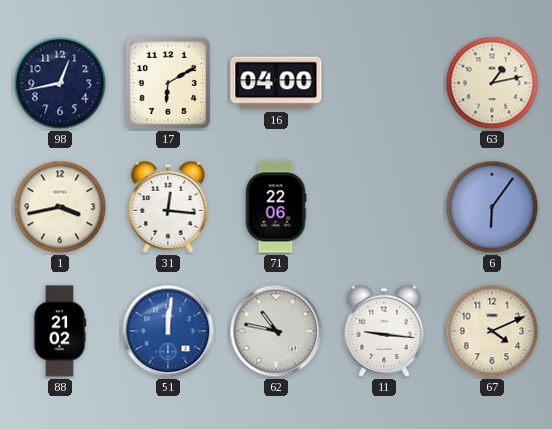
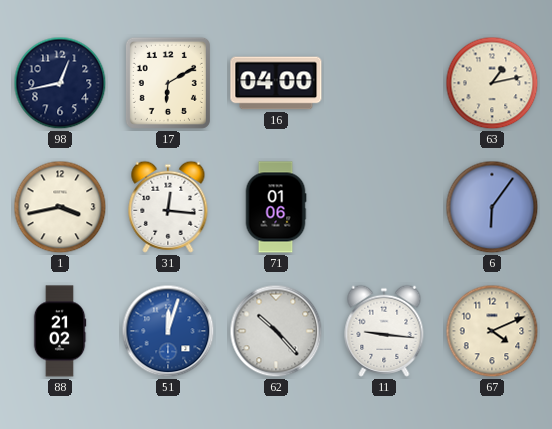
71: 22:06 -> 01:06 (276, 207)
51: 12:01 -> 12:03 (168, 331)
62: 10:47 -> 10:23 (276, 331)
